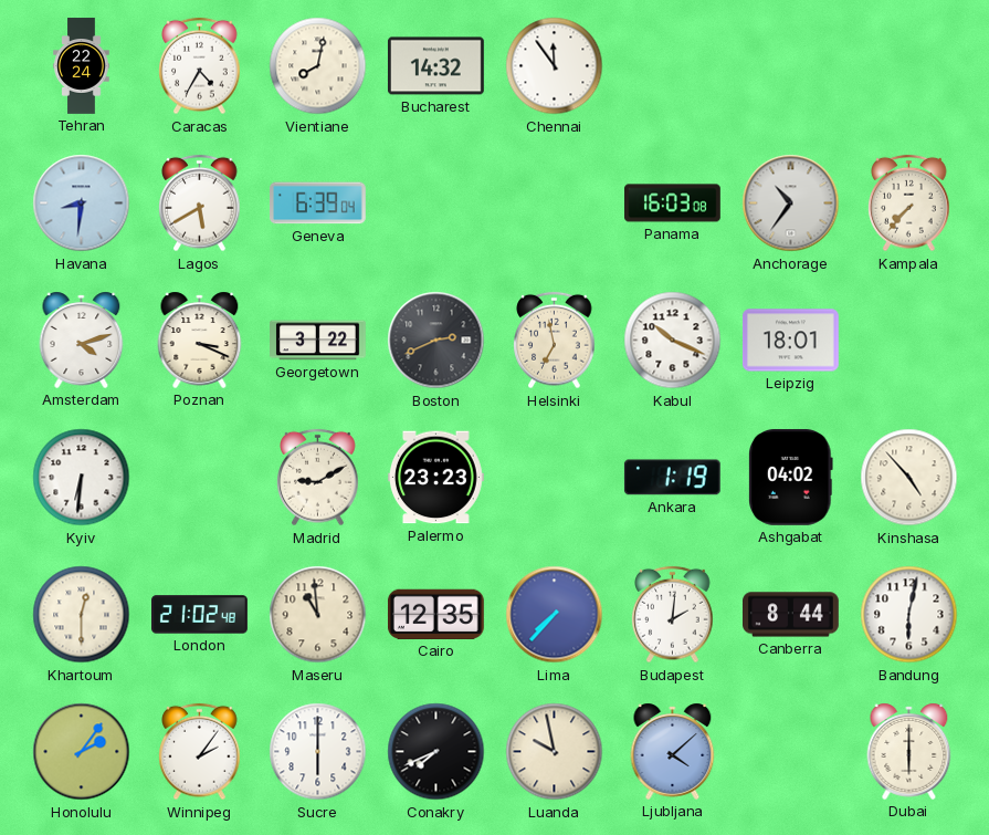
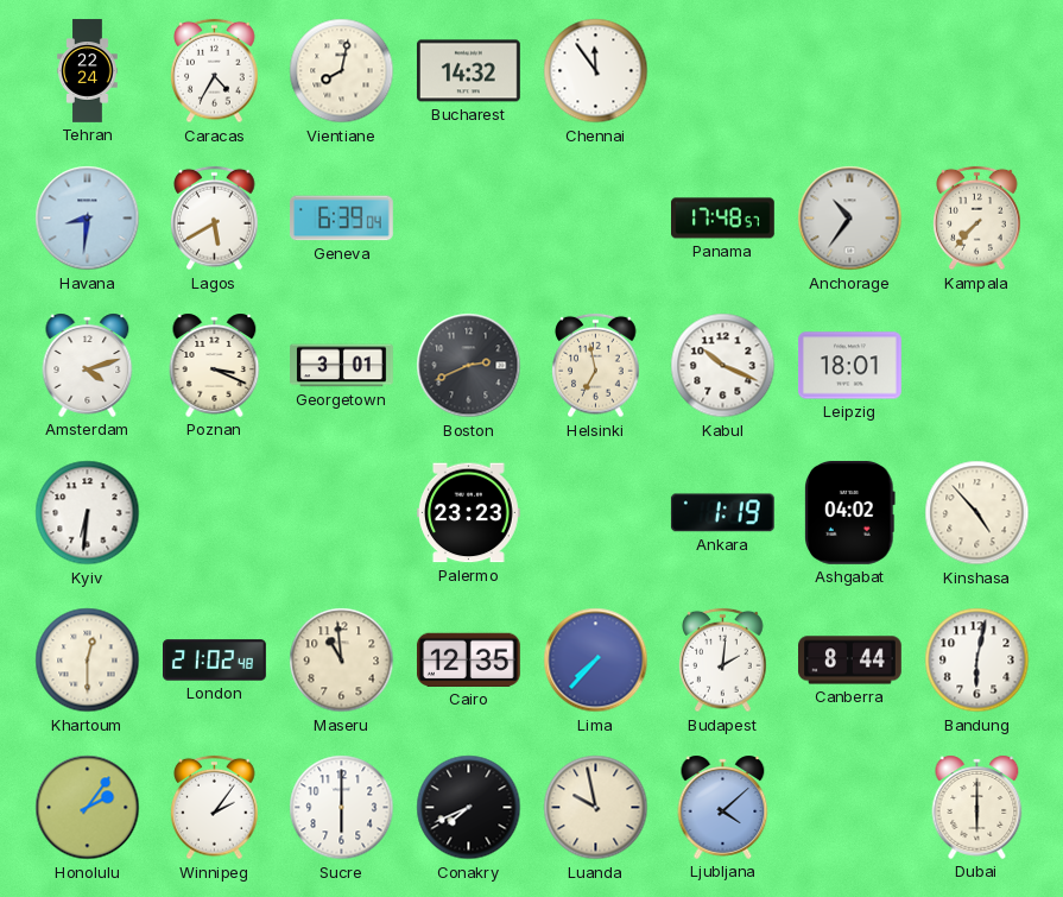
Panama: 16:03 -> 17:48 (723, 219)
Georgetown: 3:22 -> 3:01 (342, 366)
Madrid: 9:10 -> none (318, 478)
